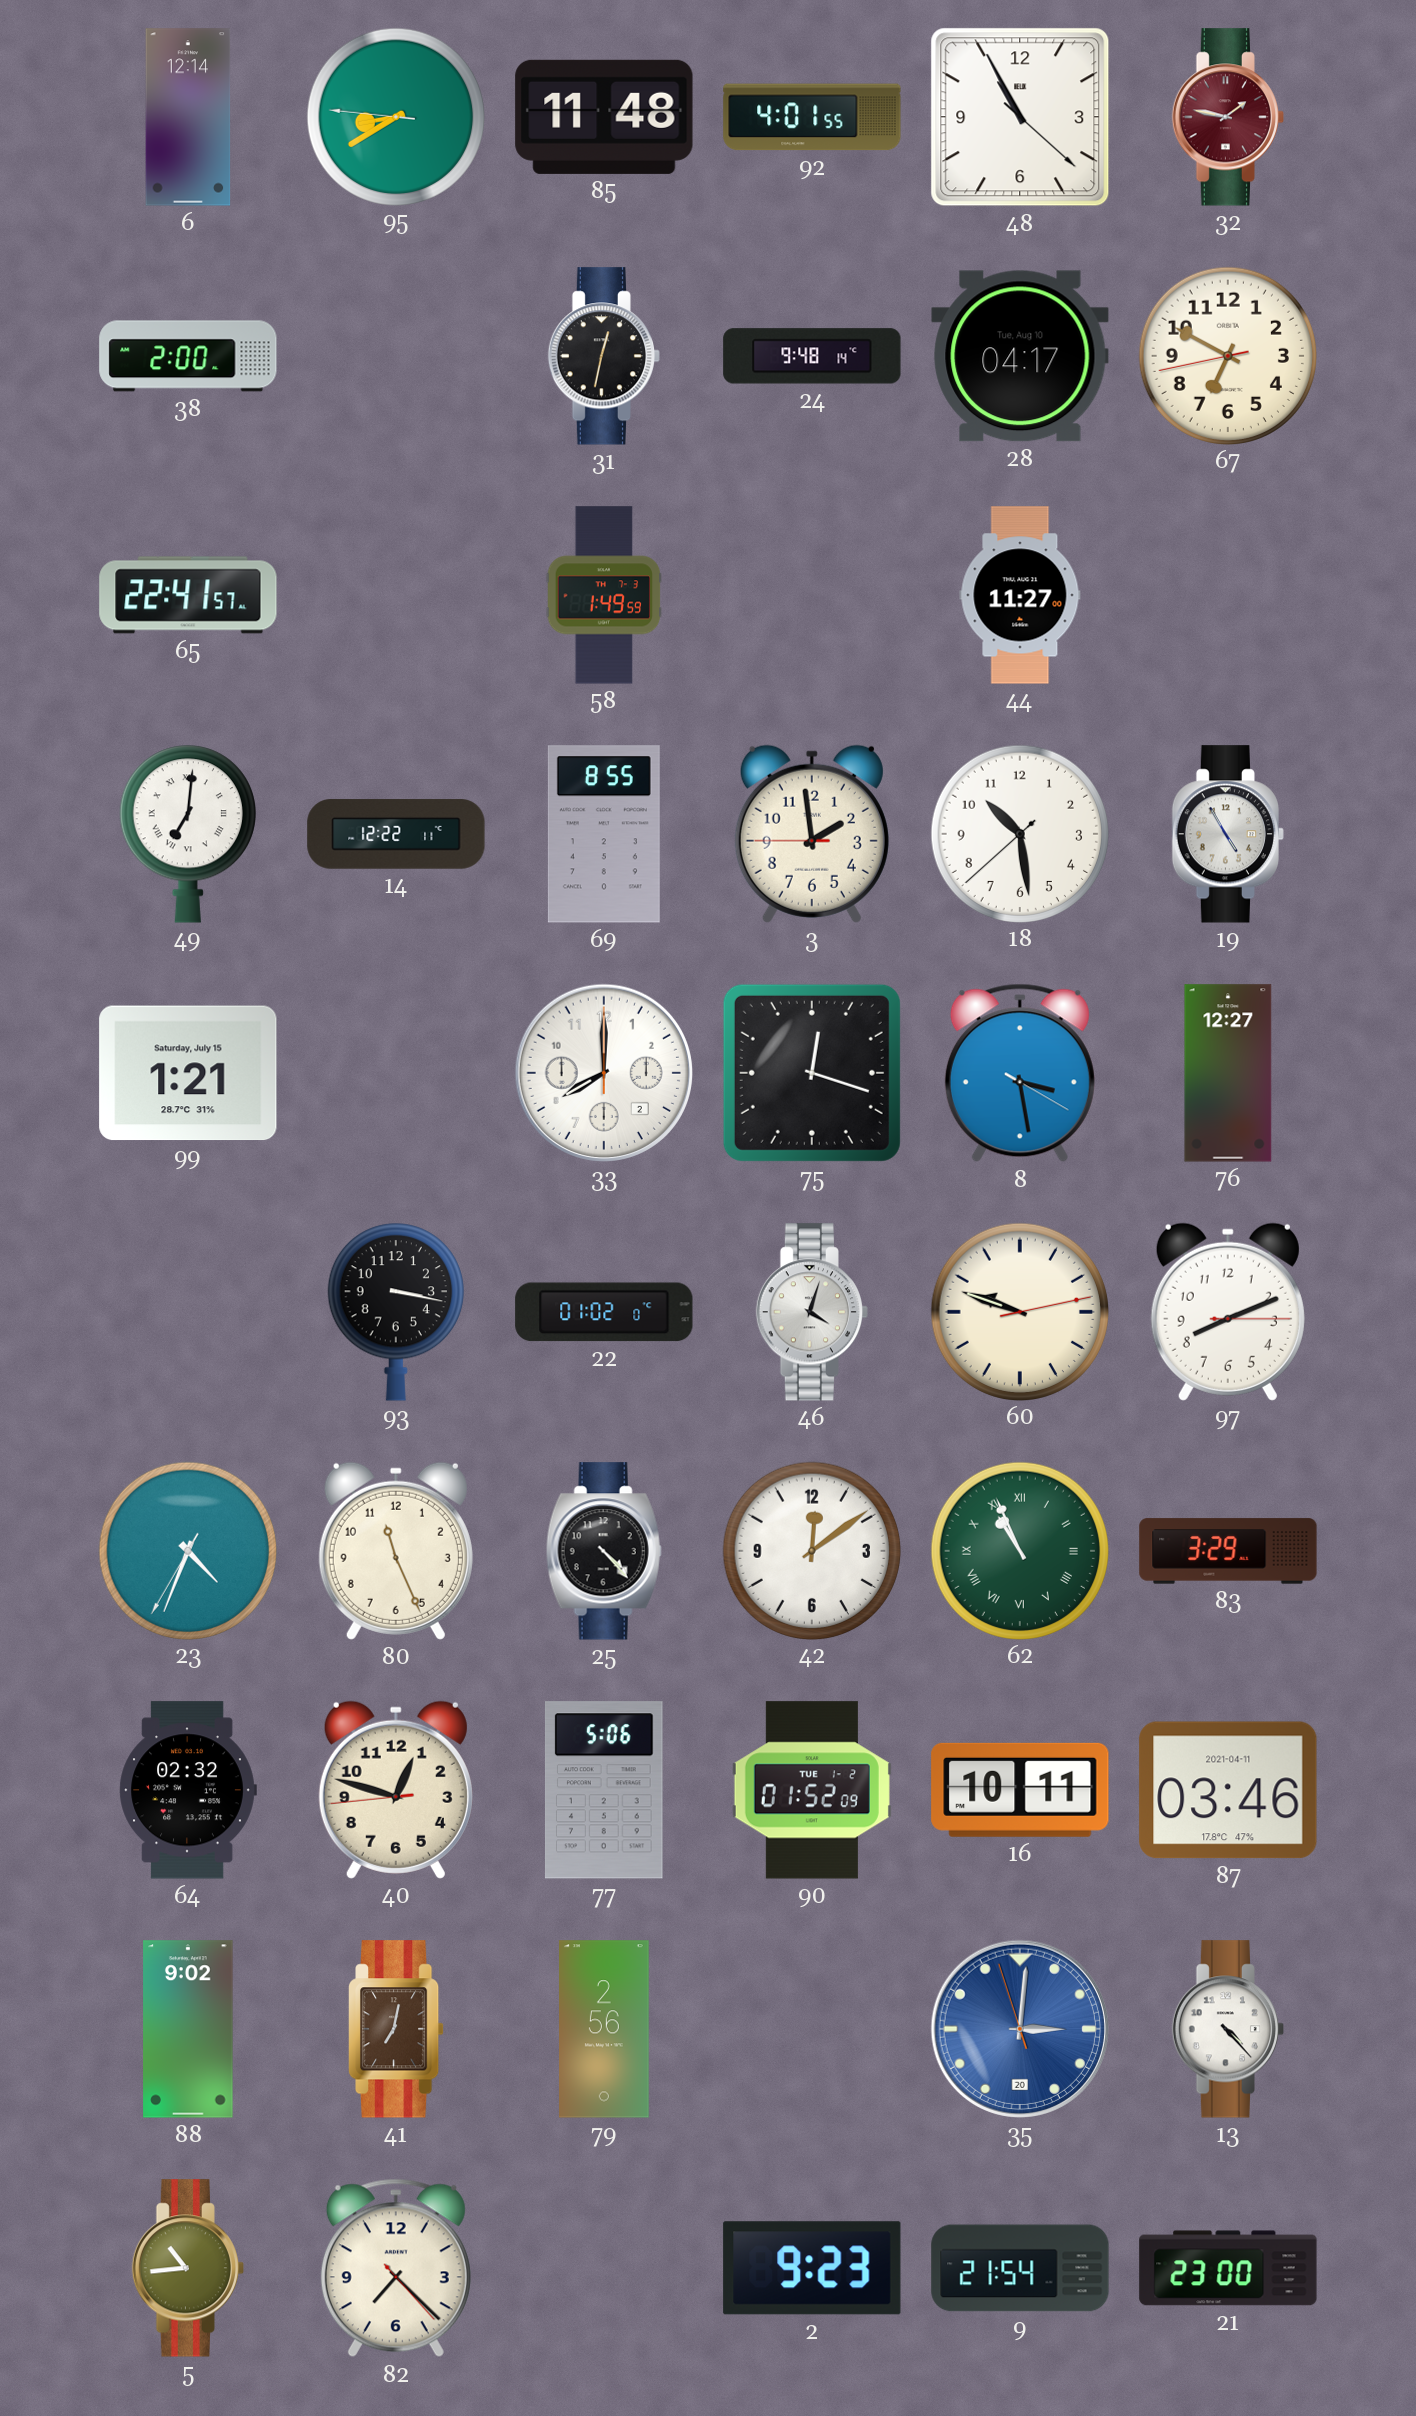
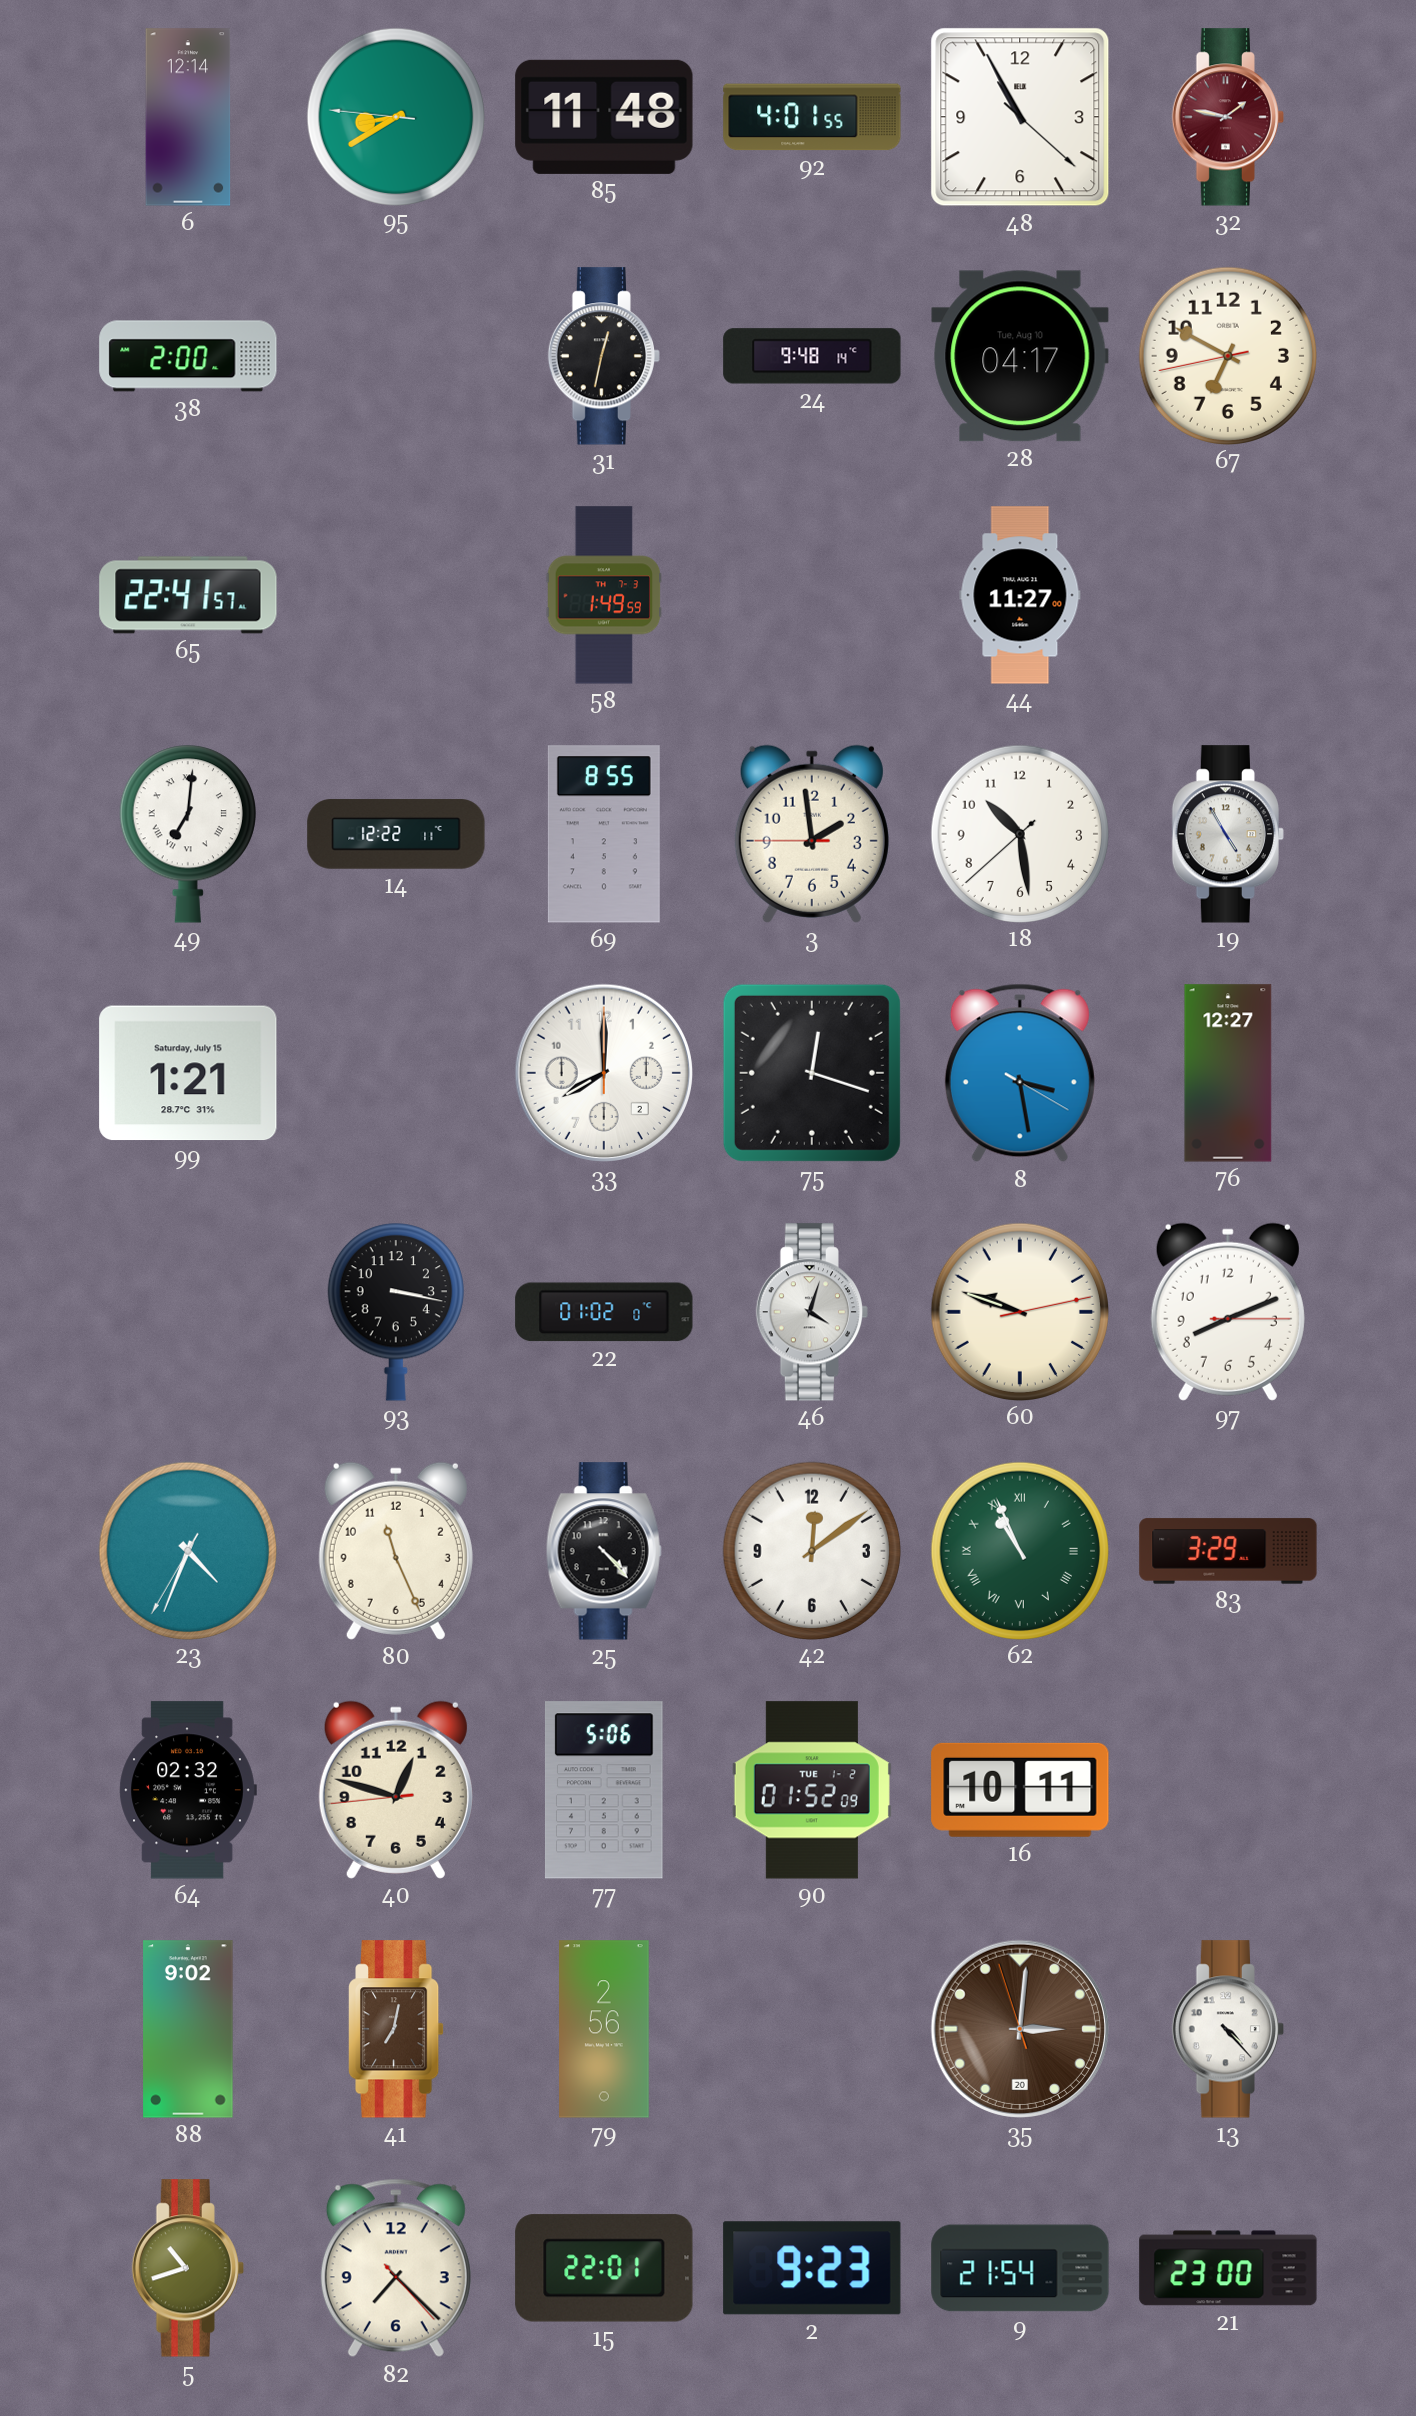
87: 03:46 -> none (1228, 1790)
35 dial: blue -> brown (1020, 2029)
5: 10:44 -> 10:42 (188, 2268)
15: none -> 22:01 (604, 2268)
